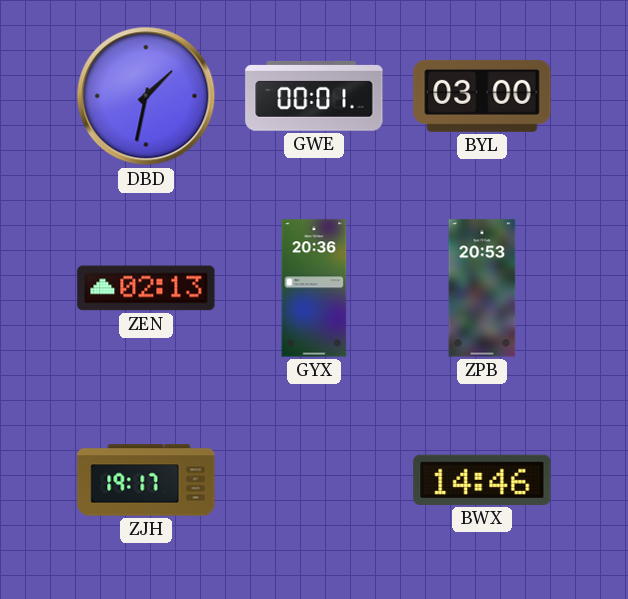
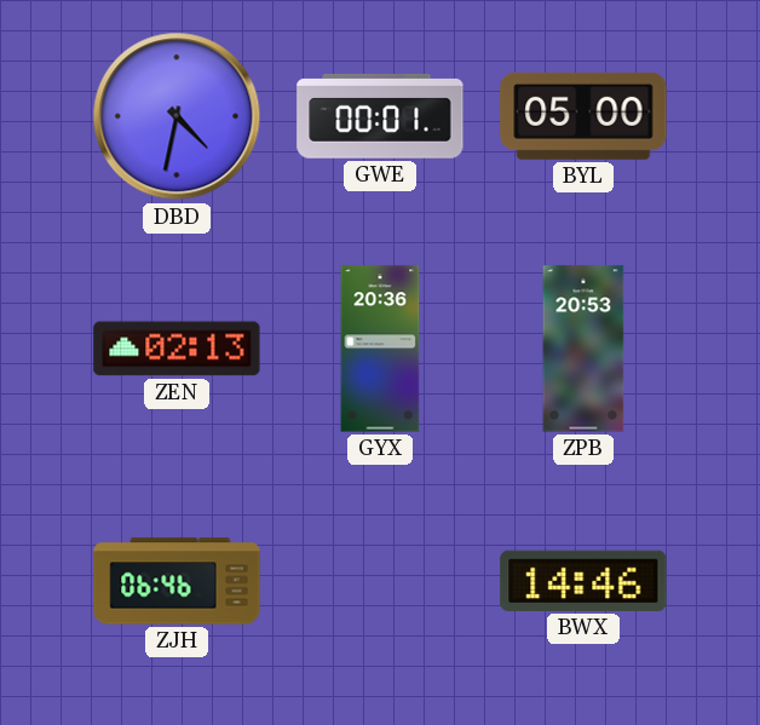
DBD: 1:32 -> 4:32 (177, 116)
BYL: 03:00 -> 05:00 (583, 116)
ZJH: 19:17 -> 06:46 (177, 581)
